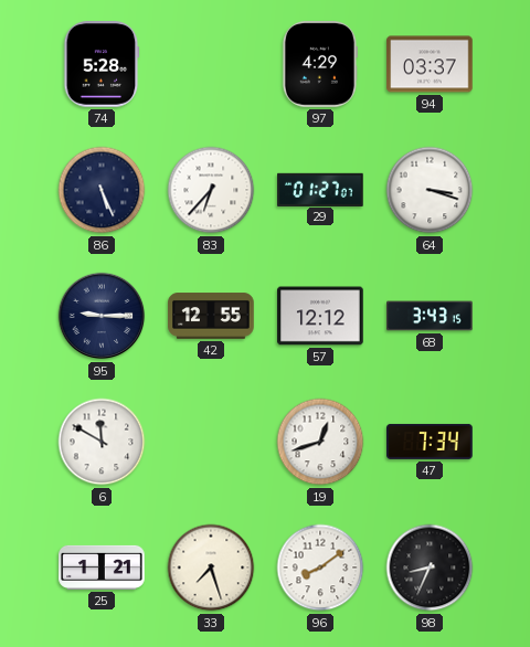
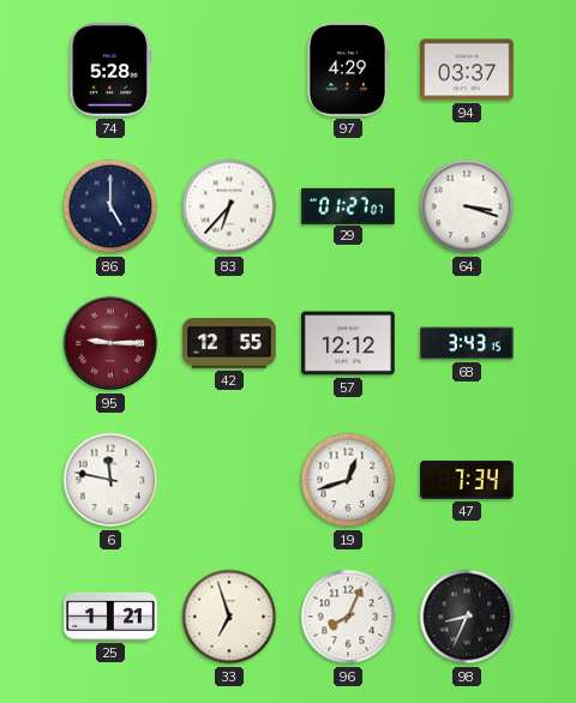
86: 5:26 -> 5:00 (110, 206)
95 dial: navy -> burgundy (110, 343)
6: 11:50 -> 11:47 (110, 480)
33: 7:27 -> 6:57 (229, 617)
96: 8:09 -> 8:04 (348, 617)
